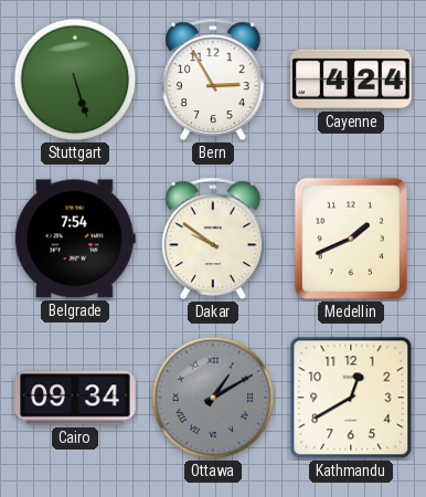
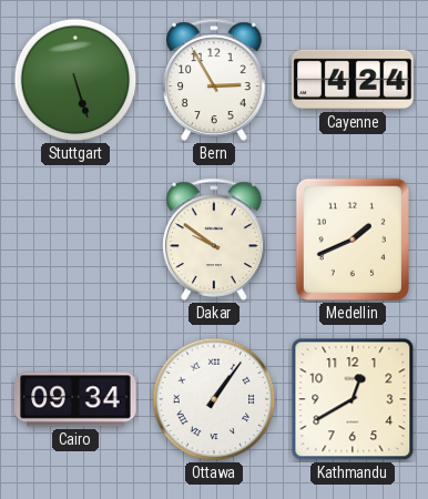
Belgrade: 7:54 -> none (75, 239)
Ottawa: 1:10 -> 1:06 (214, 399)
Ottawa dial: grey -> white (214, 399)
